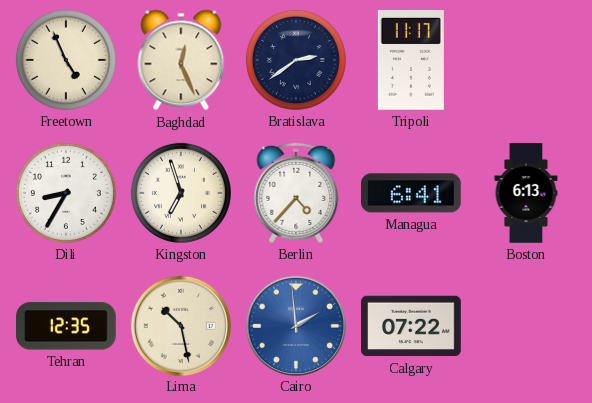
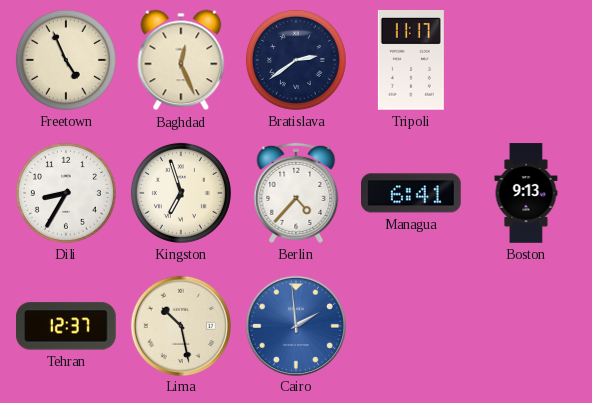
Boston: 6:13 -> 9:13 (526, 193)
Tehran: 12:35 -> 12:37 (67, 326)
Calgary: 07:22 -> none (411, 326)
